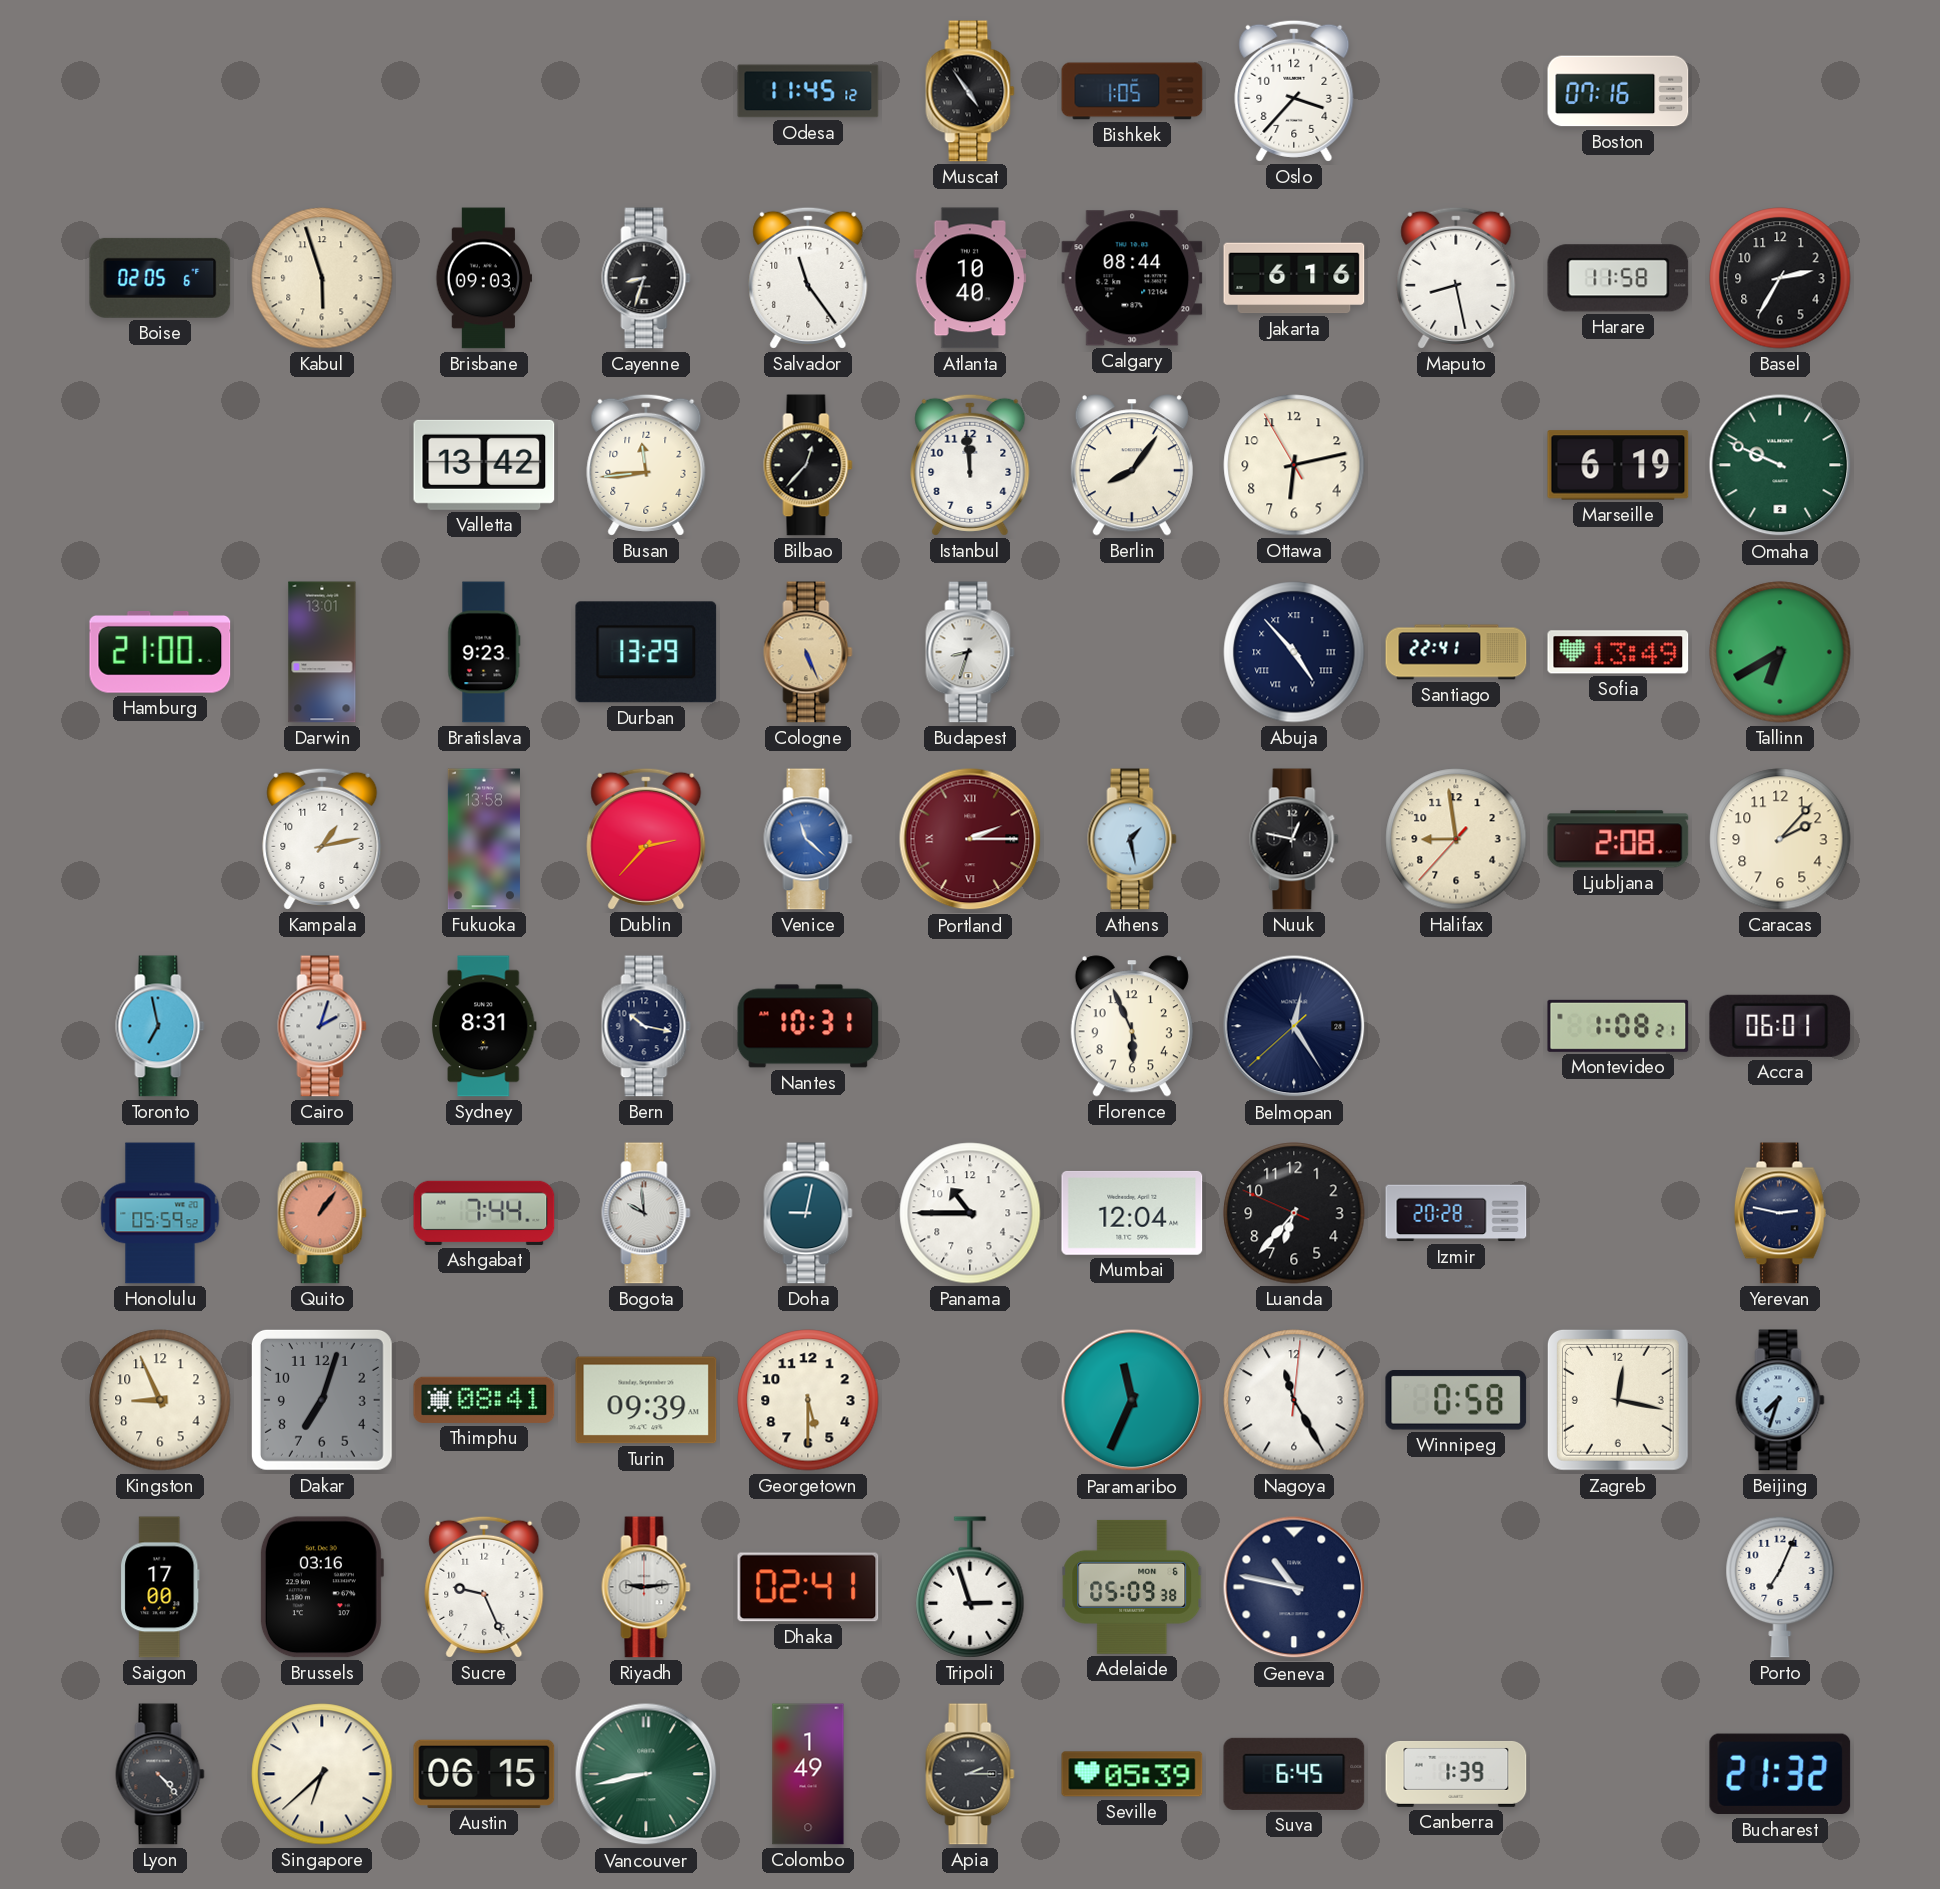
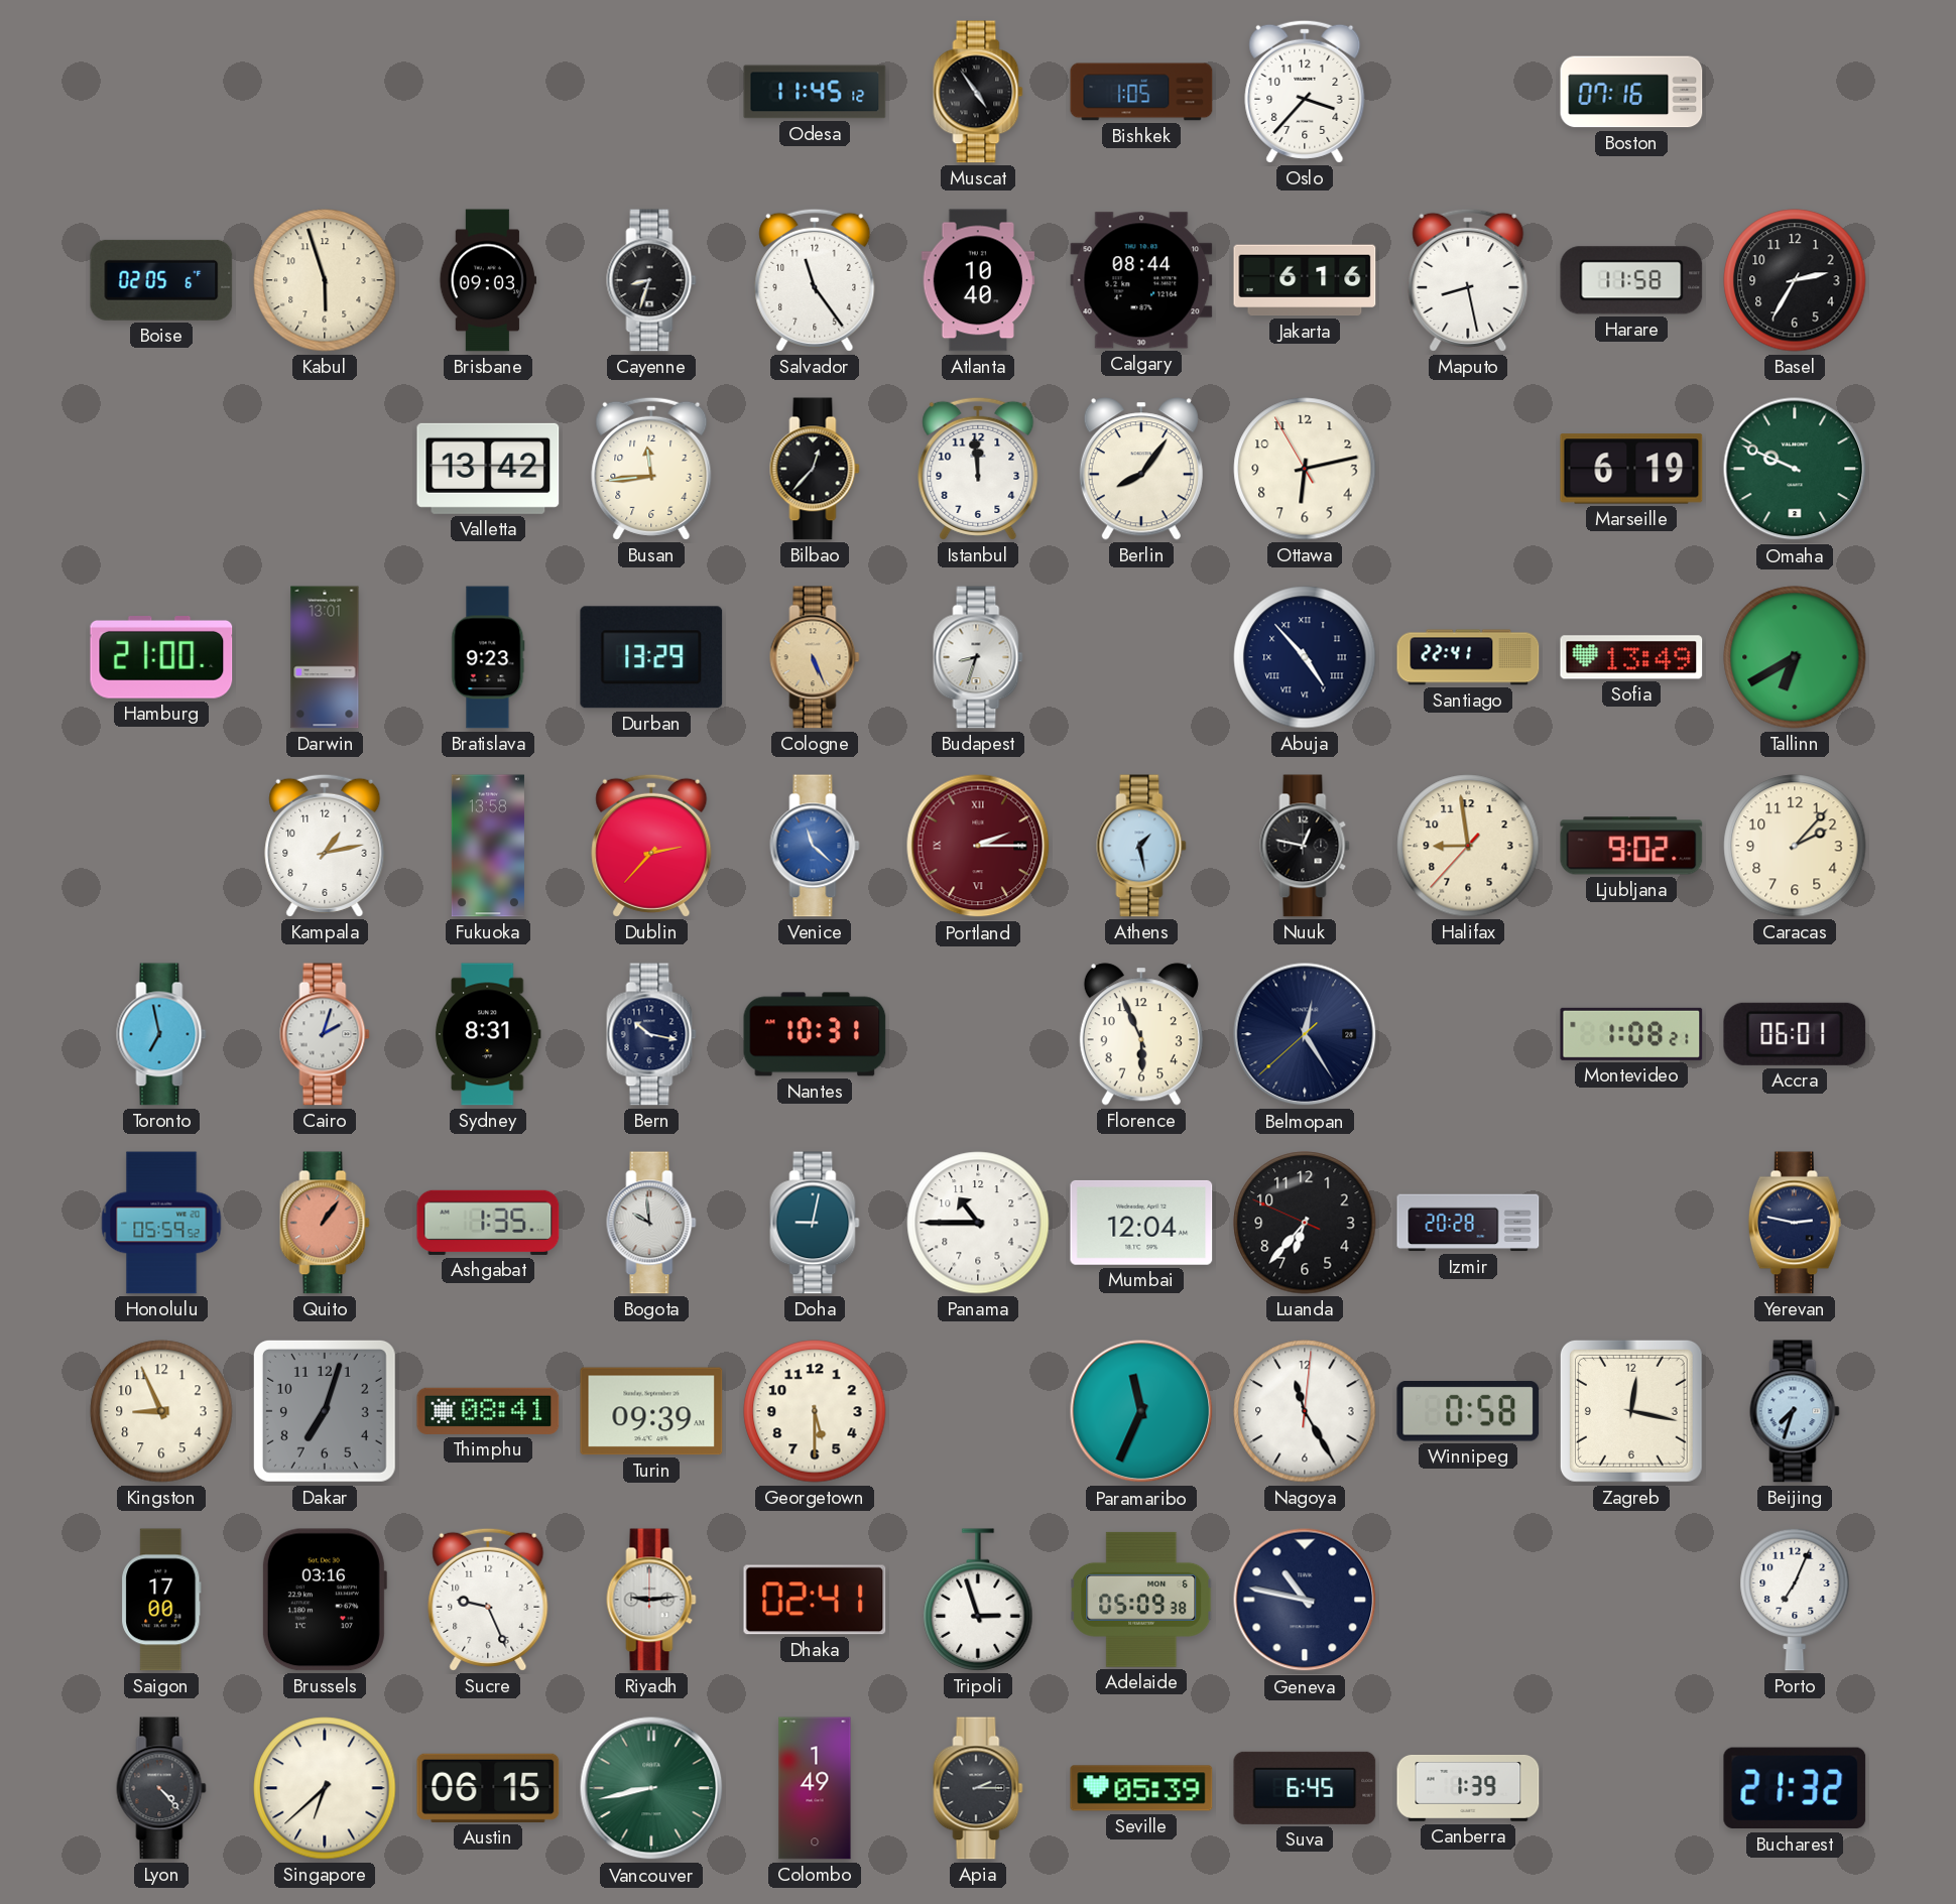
Ljubljana: 2:08 -> 9:02 (1631, 846)
Ashgabat: 7:44 -> 1:35 (488, 1223)
